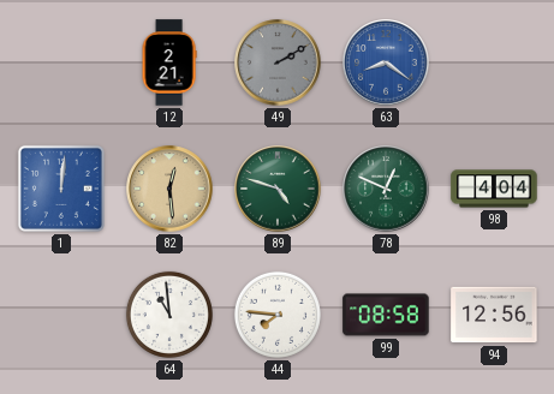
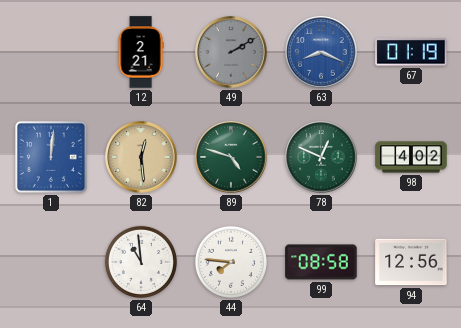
63: 8:21 -> 8:19 (321, 52)
67: none -> 01:19 (411, 52)
98: 4:04 -> 4:02 (411, 157)
